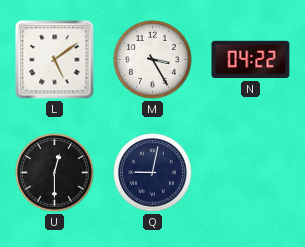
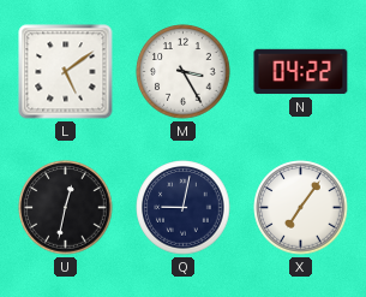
U: 12:30 -> 12:32 (66, 208)
X: none -> 7:06 (301, 208)
